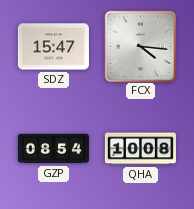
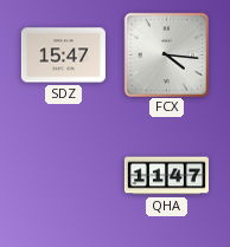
GZP: 08:54 -> none (53, 149)
QHA: 10:08 -> 11:47 (166, 176)
